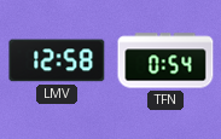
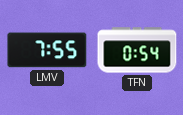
LMV: 12:58 -> 7:55 (47, 50)
